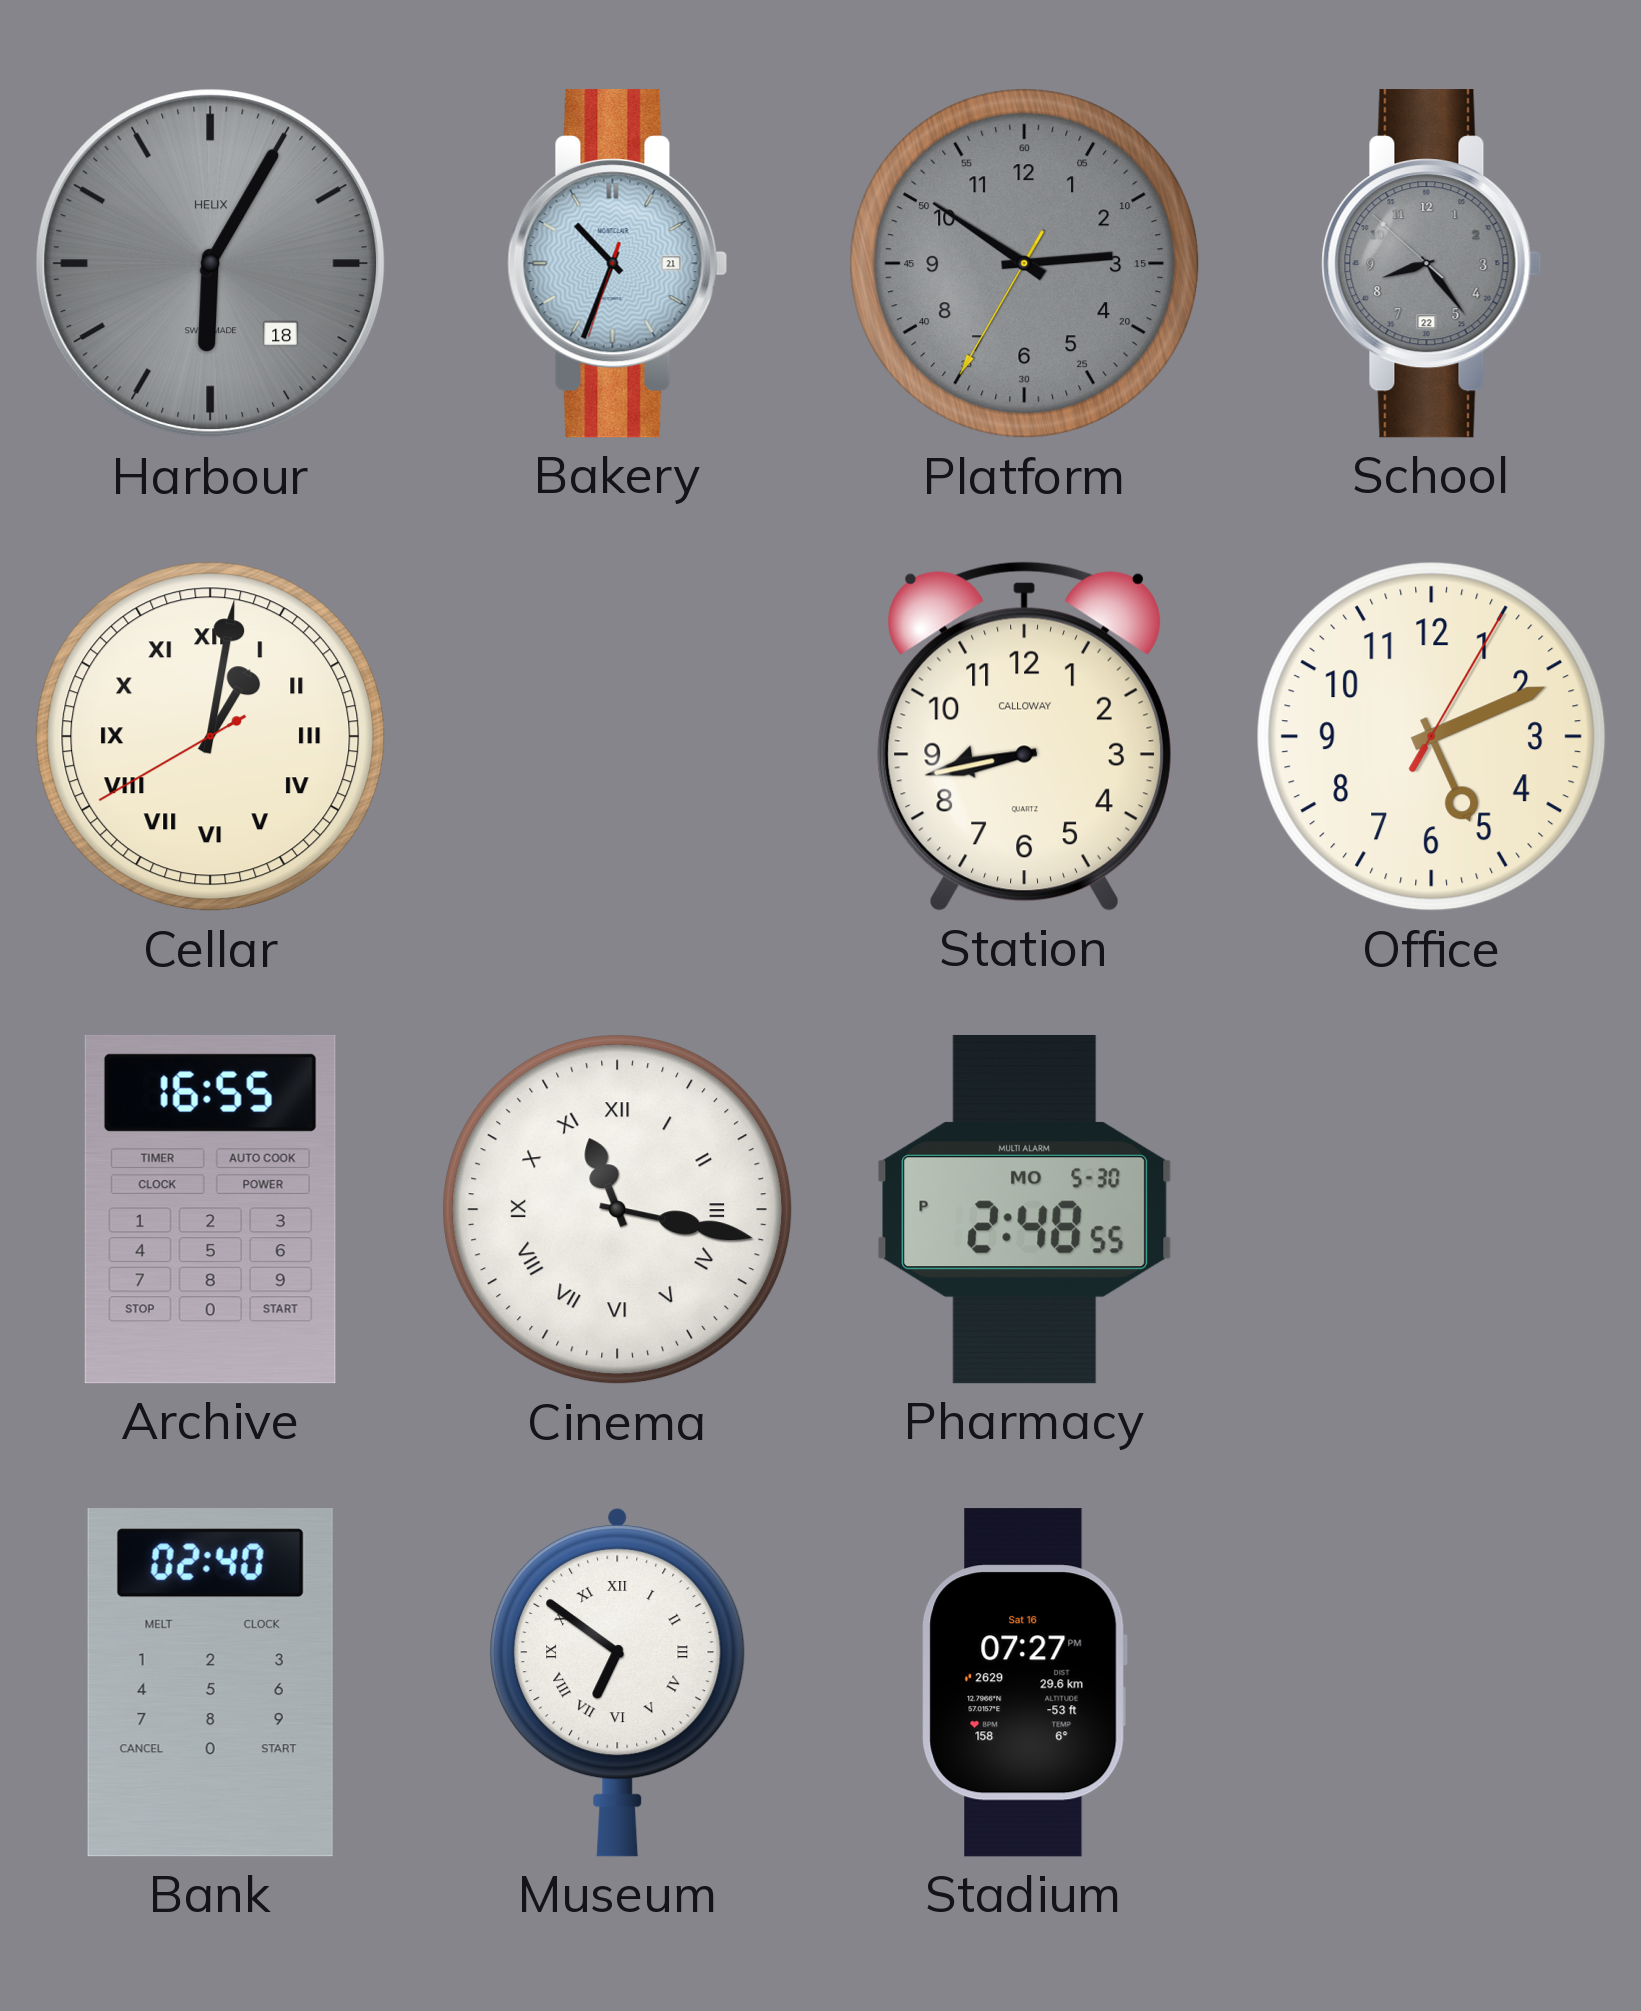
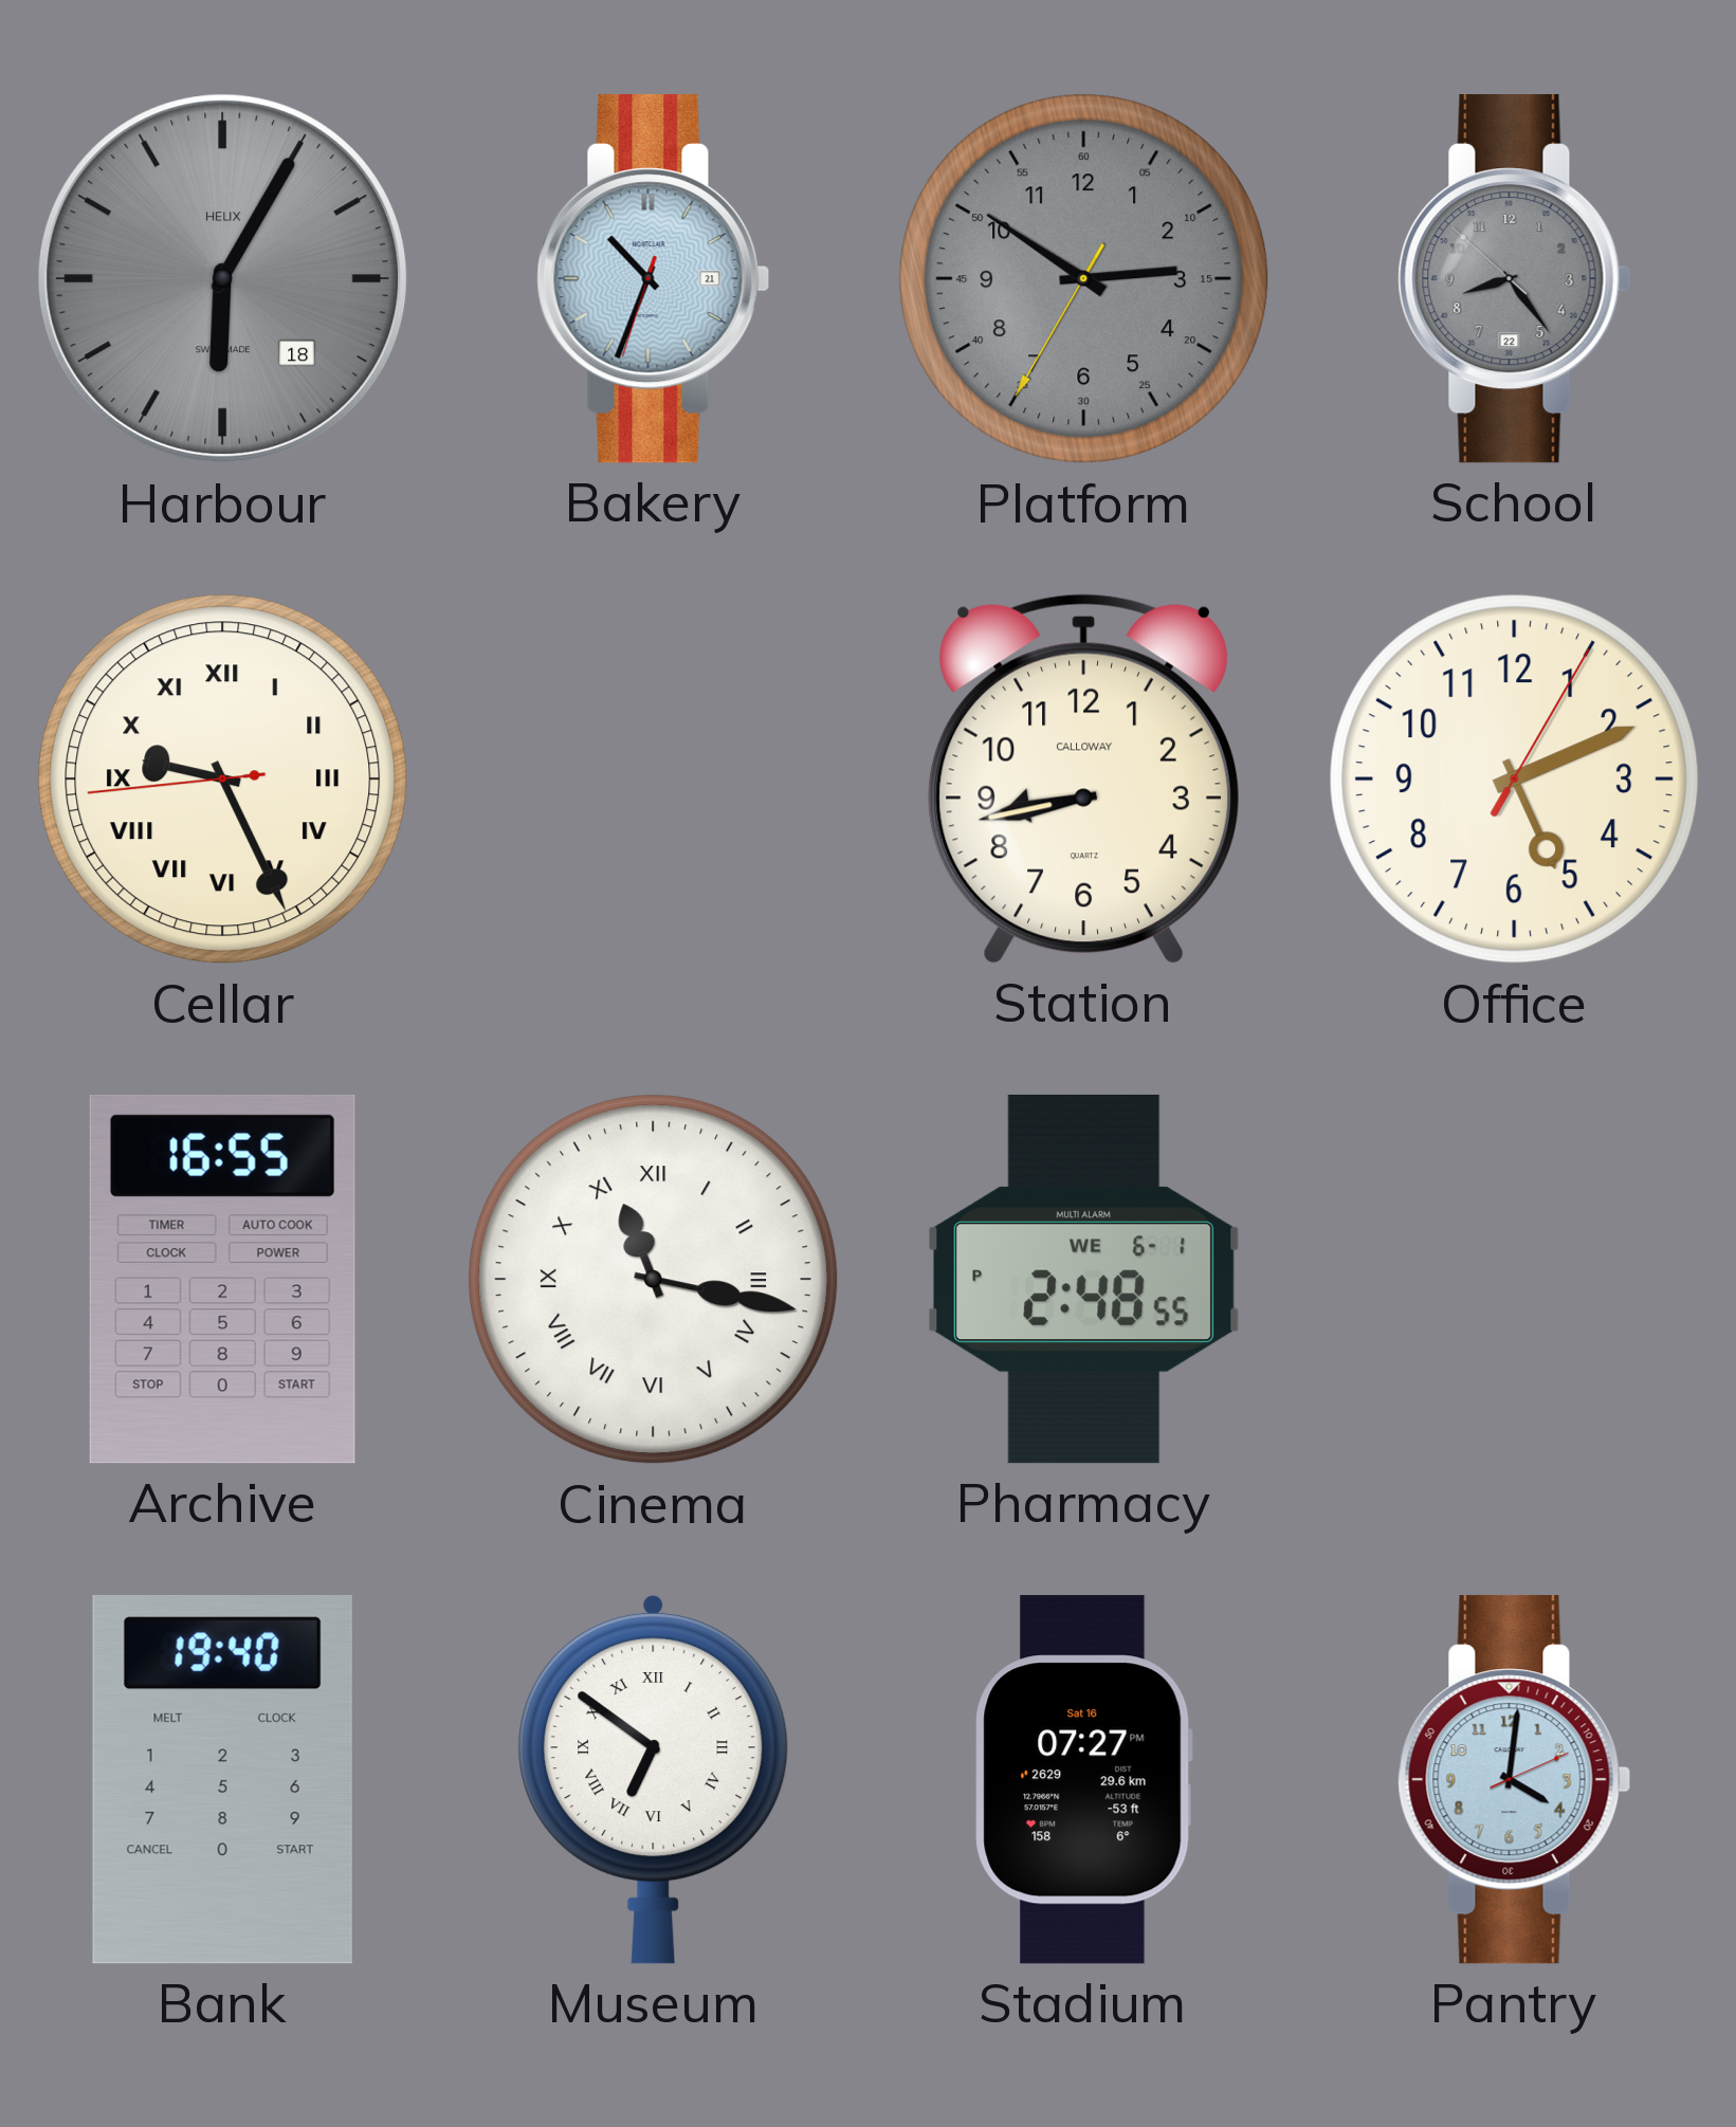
Cellar: 1:01 -> 9:25 (223, 780)
Pharmacy date: MO 5-30 -> WE 6-1 (1084, 1279)
Bank: 02:40 -> 19:40 (222, 1780)
Pantry: none -> 4:01 (1515, 1780)
